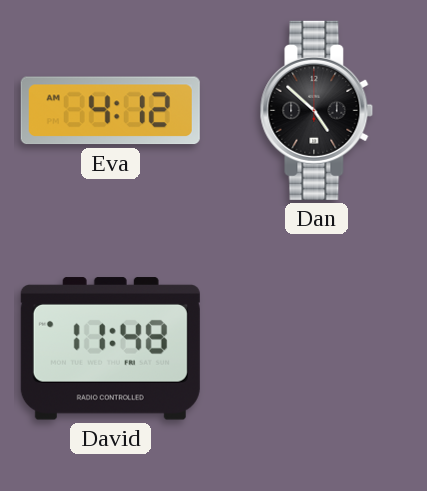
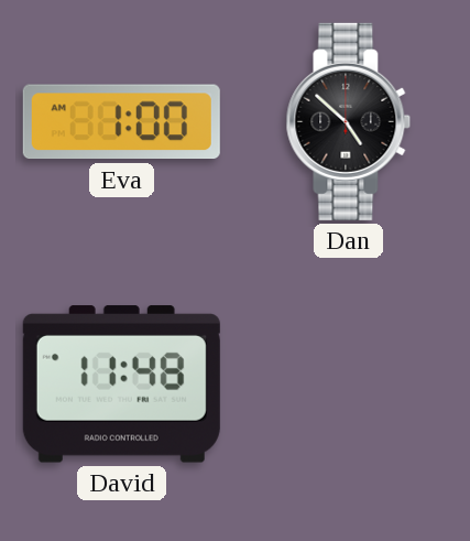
Eva: 4:12 -> 1:00 (121, 122)
